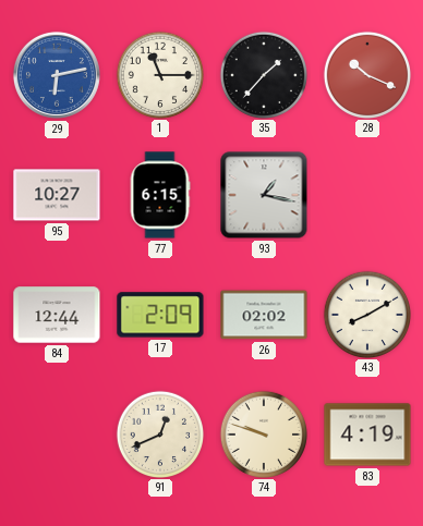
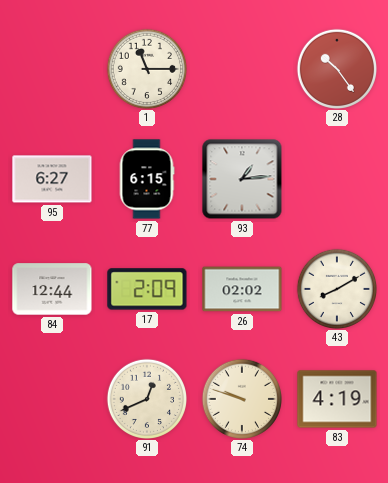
29: 6:13 -> none (57, 75)
35: 1:37 -> none (263, 74)
28: 10:19 -> 10:24 (336, 68)
95: 10:27 -> 6:27 (52, 179)
93: 1:17 -> 1:14 (242, 179)
